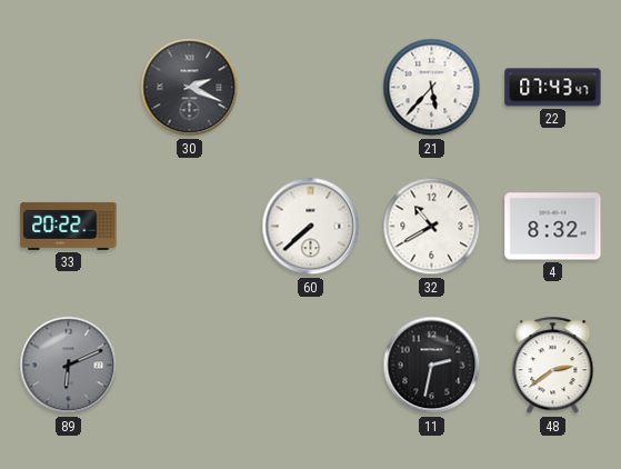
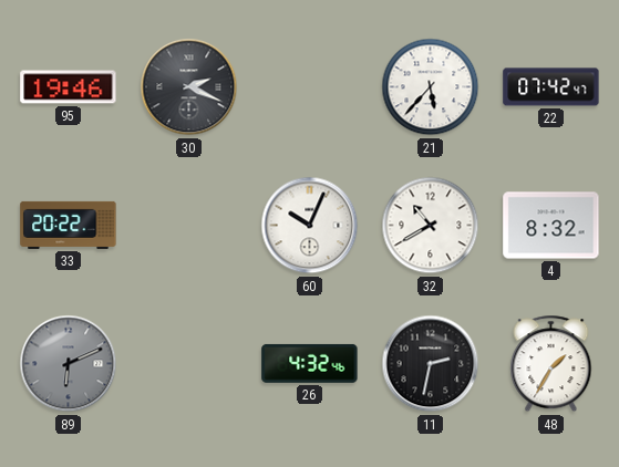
95: none -> 19:46 (69, 87)
22: 07:43 -> 07:42 (551, 87)
60: 7:38 -> 10:04 (310, 226)
26: none -> 4:32 (310, 363)
48: 2:39 -> 1:35 (551, 364)
